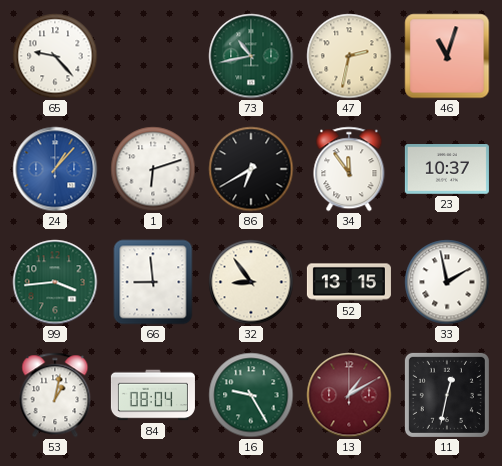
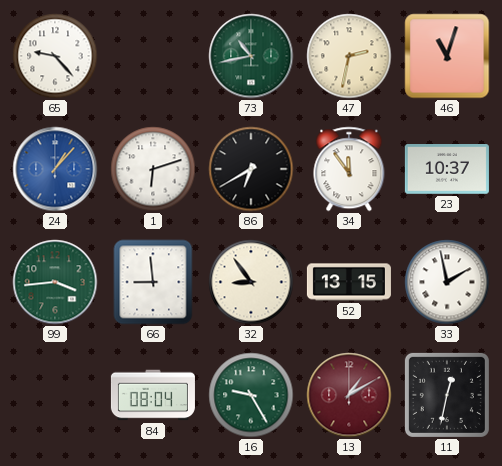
53: 1:02 -> none (55, 395)
